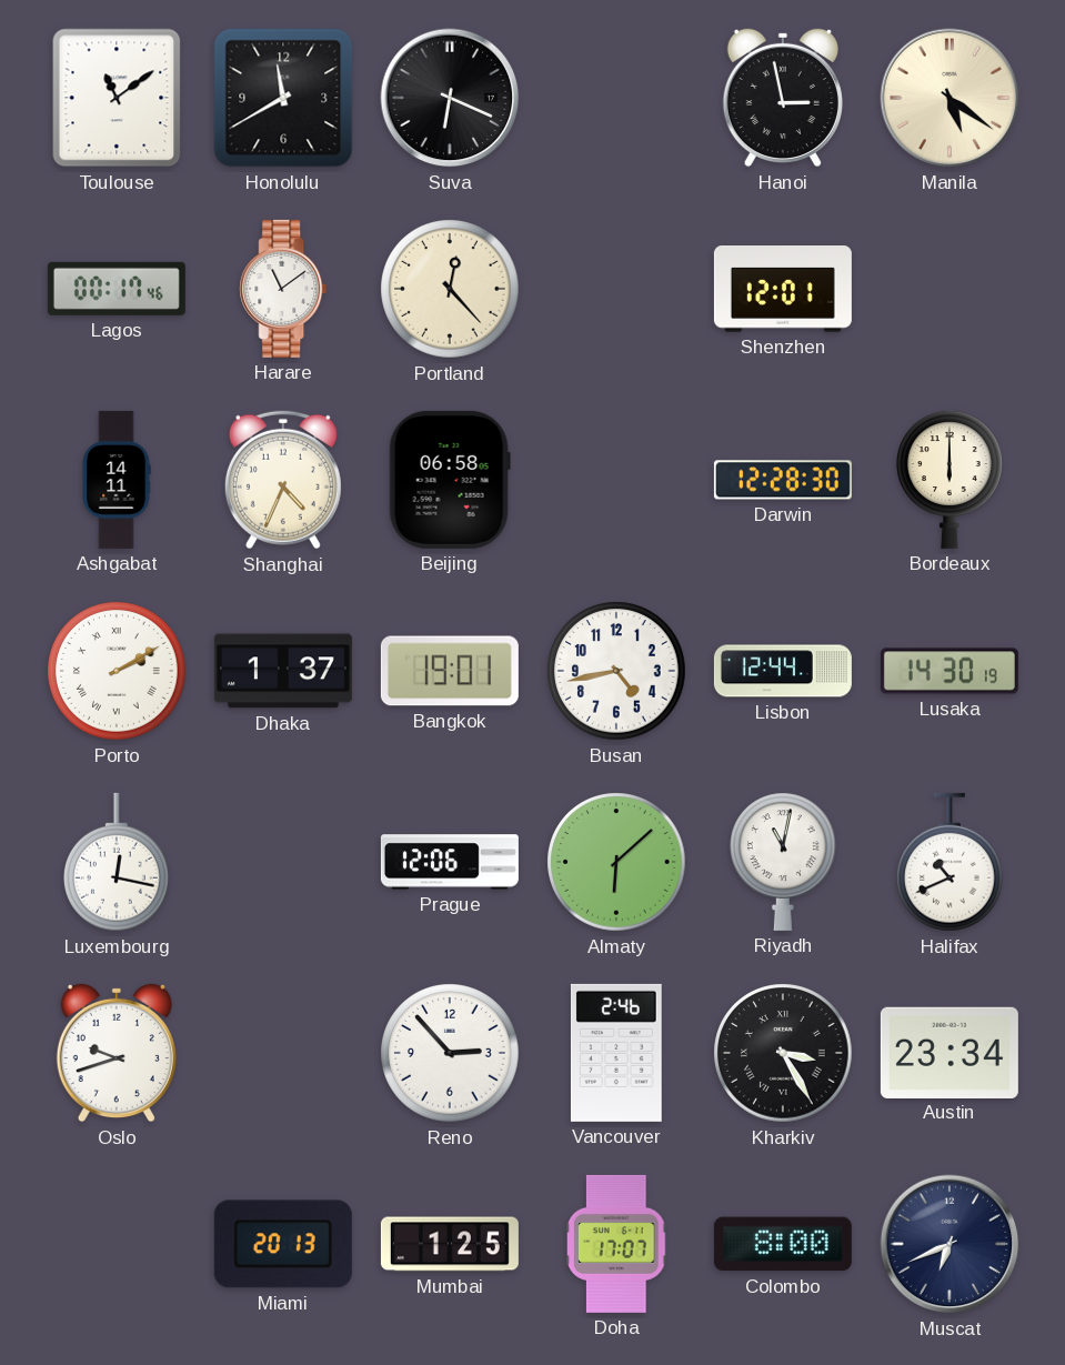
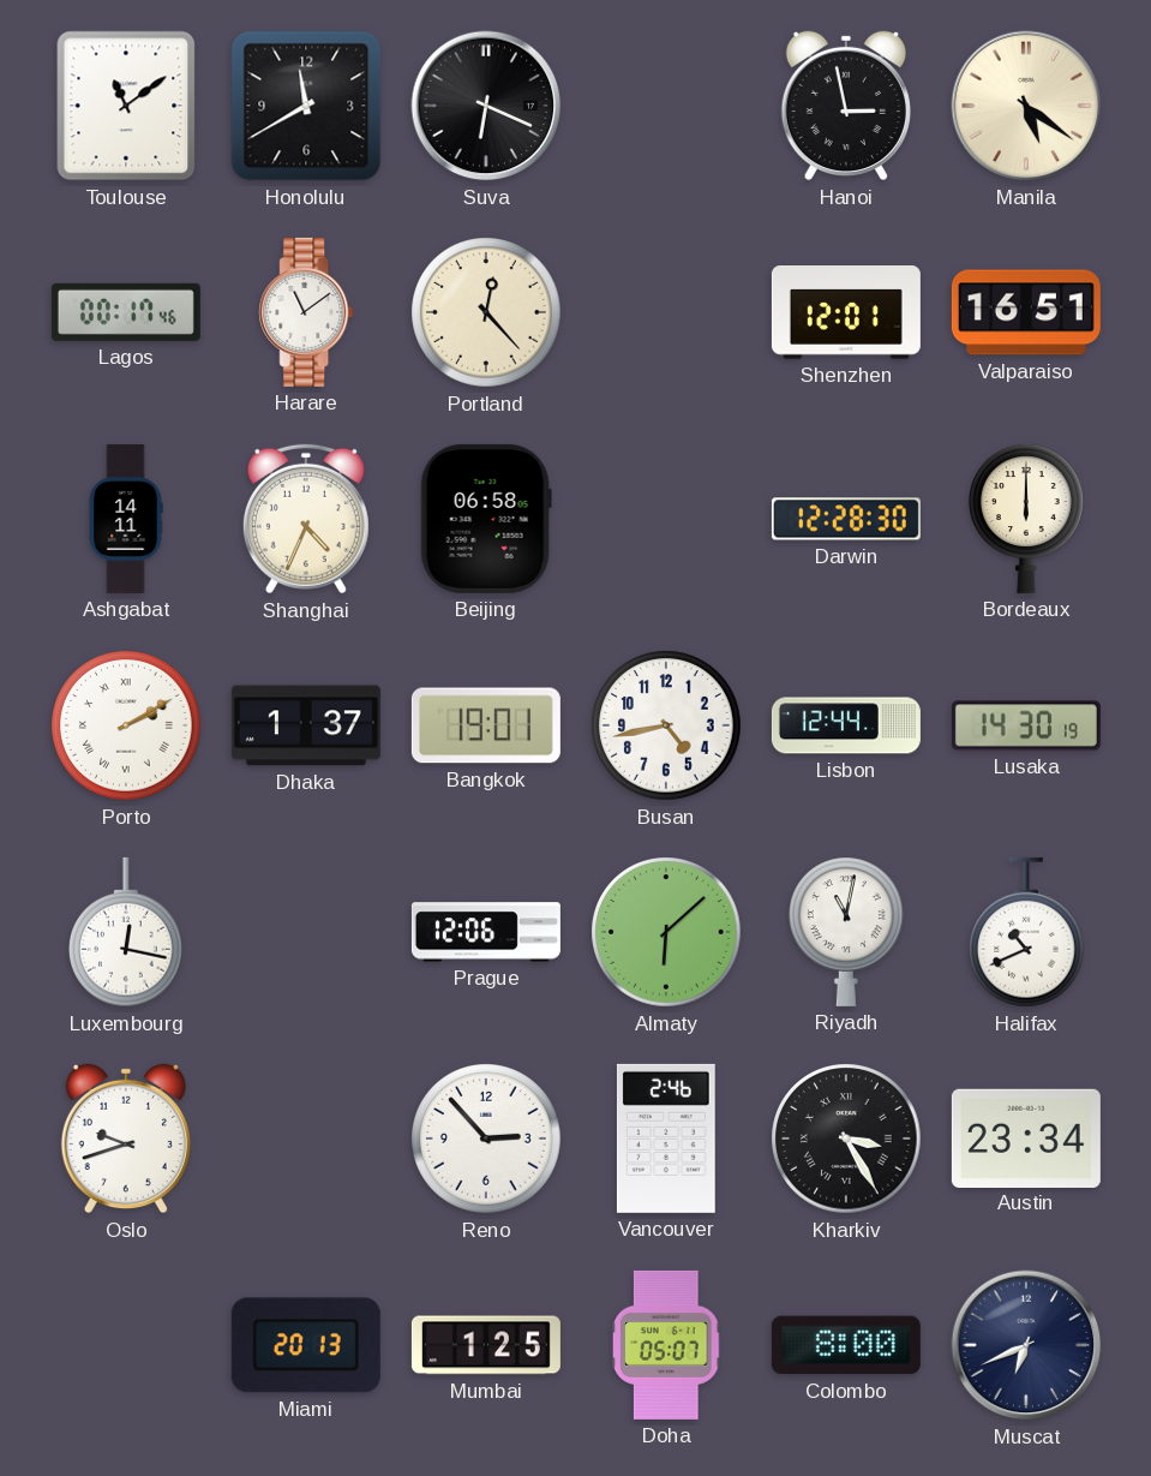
Valparaiso: none -> 16:51 (1026, 312)
Doha: 17:07 -> 05:07 (667, 1345)
